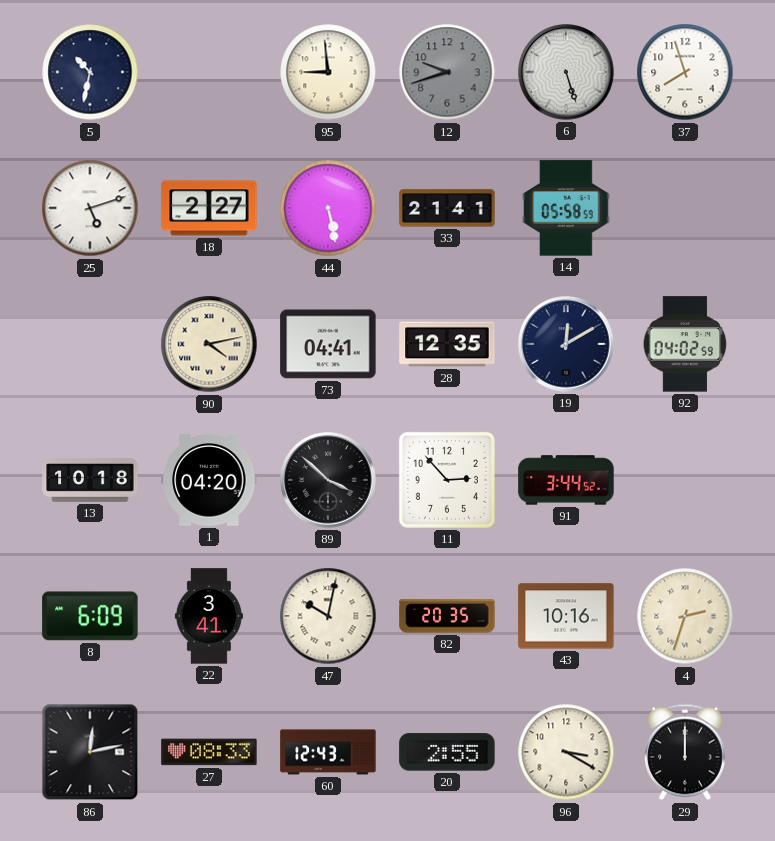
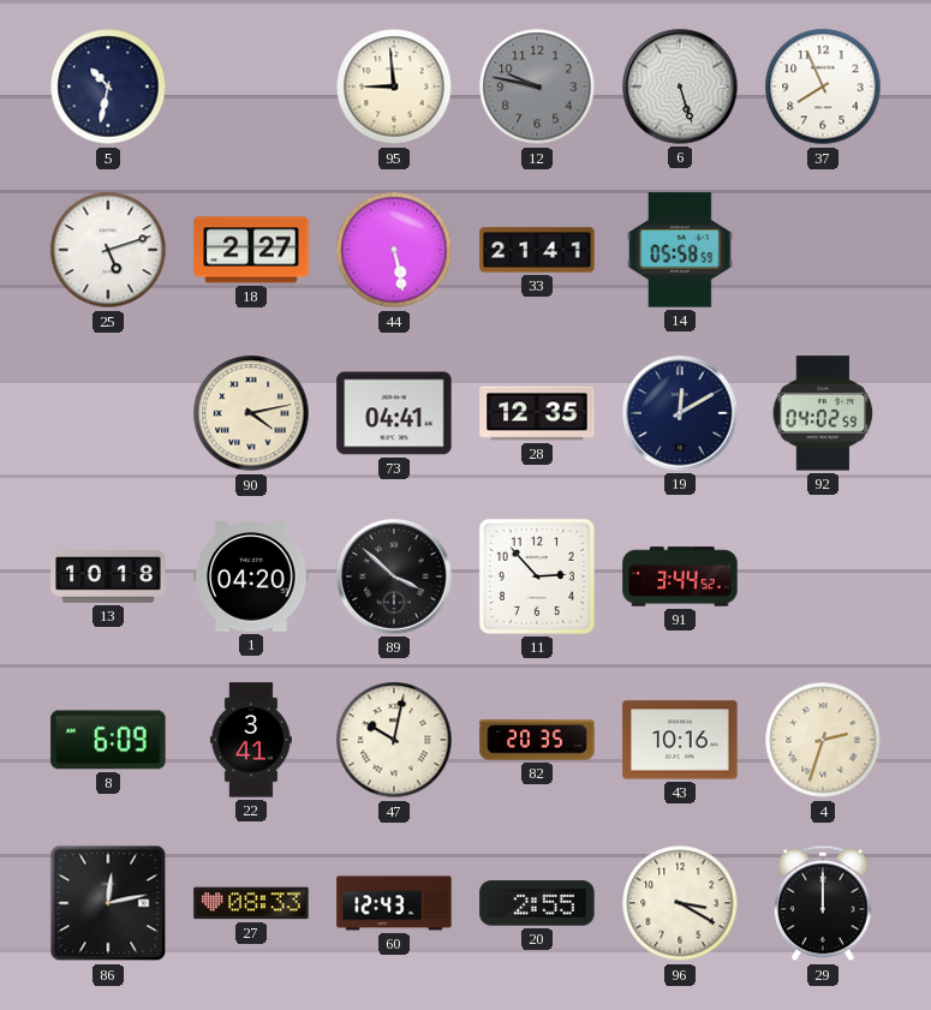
12: 9:42 -> 9:47 (537, 86)
37: 7:57 -> 7:56 (823, 86)
